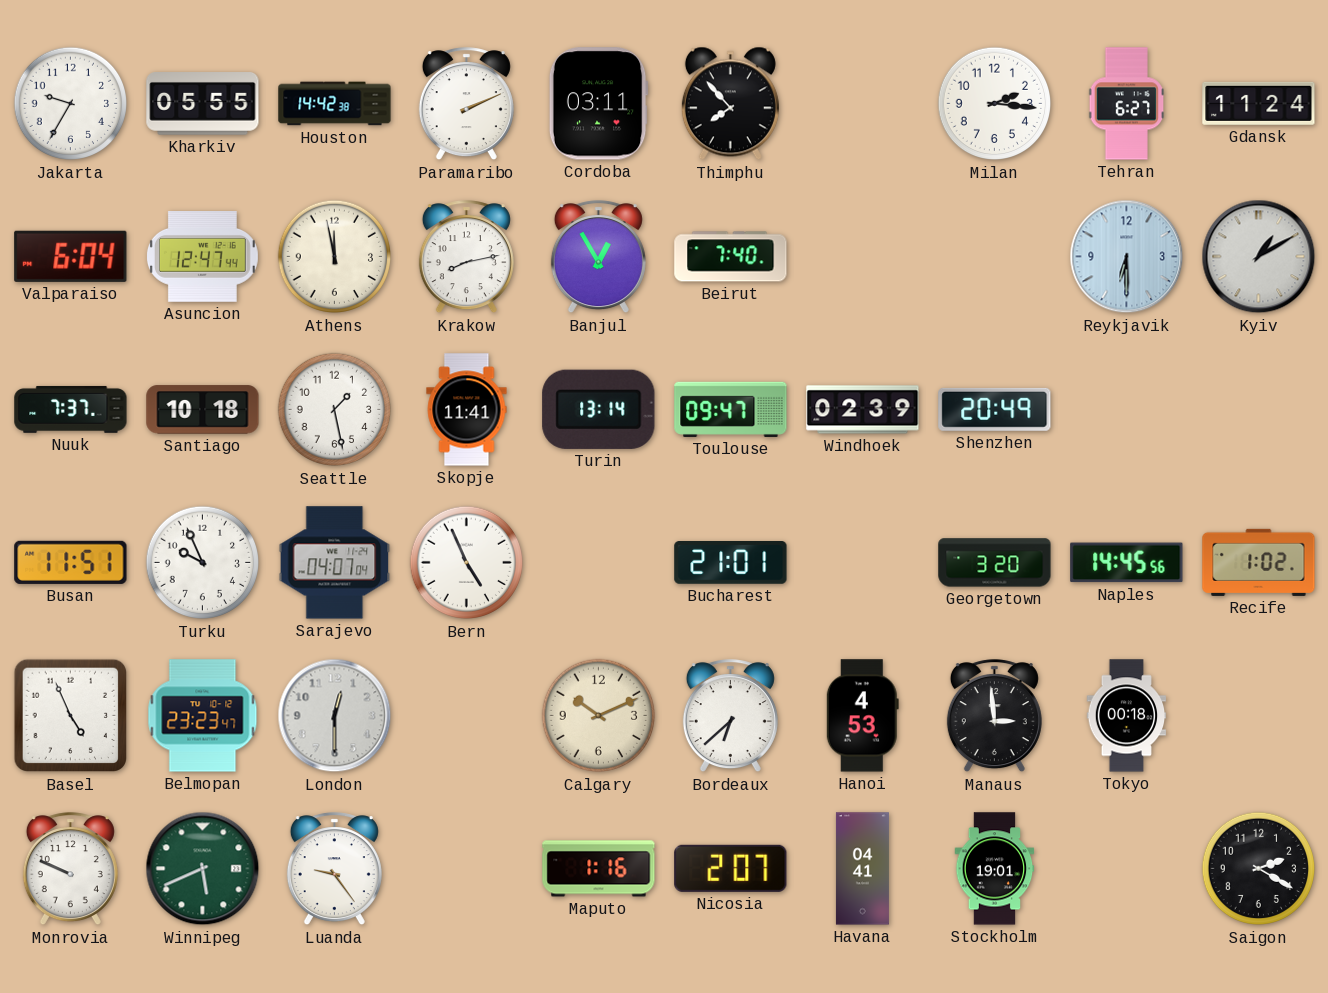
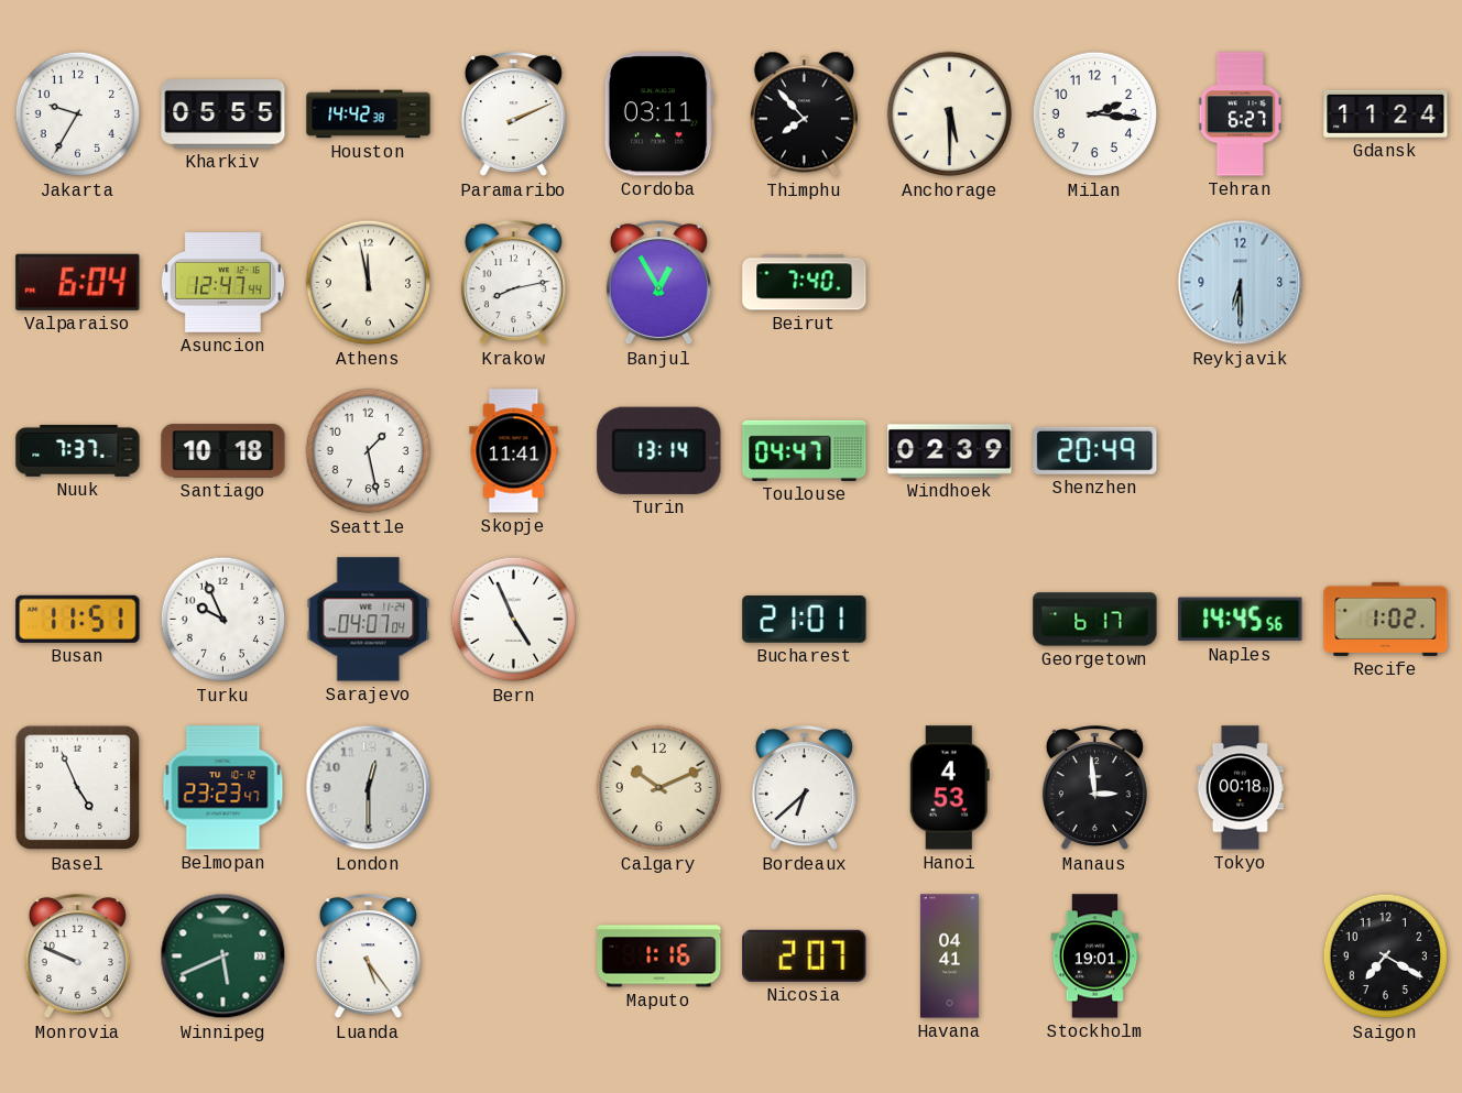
Anchorage: none -> 5:30 (950, 114)
Kyiv: 1:10 -> none (1259, 257)
Toulouse: 09:47 -> 04:47 (805, 450)
Georgetown: 3:20 -> 6:17 (1095, 620)
Luanda: 9:24 -> 5:24 (368, 957)
Saigon: 2:20 -> 7:20 (1386, 957)
